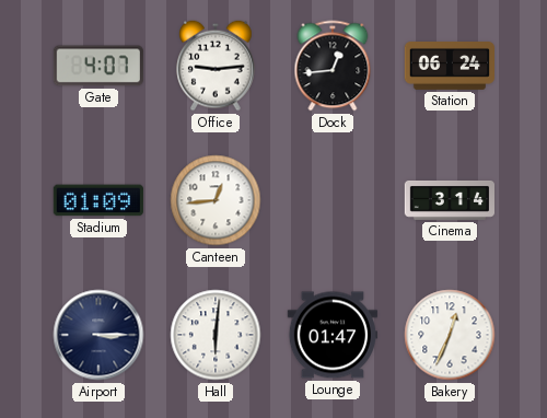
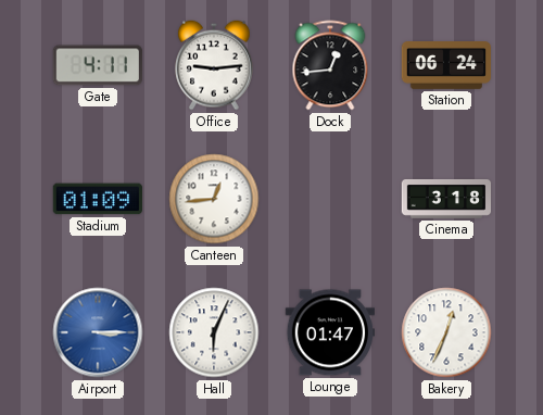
Gate: 4:07 -> 4:11 (98, 65)
Cinema: 3:14 -> 3:18 (446, 199)
Airport dial: navy -> blue (98, 332)
Hall: 6:01 -> 6:04 (214, 332)
